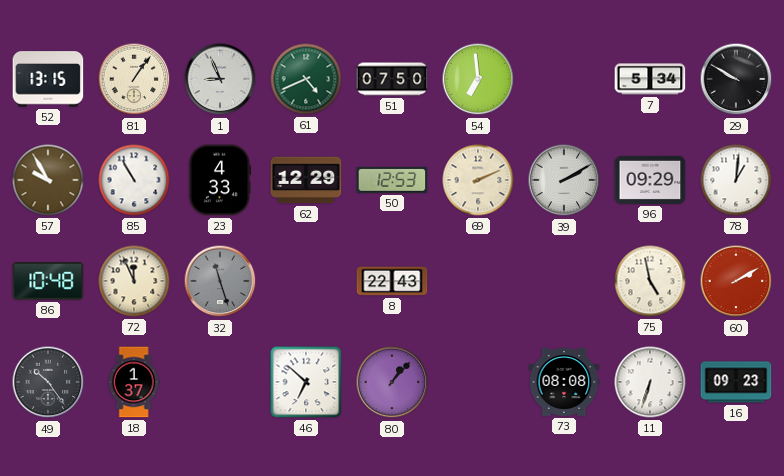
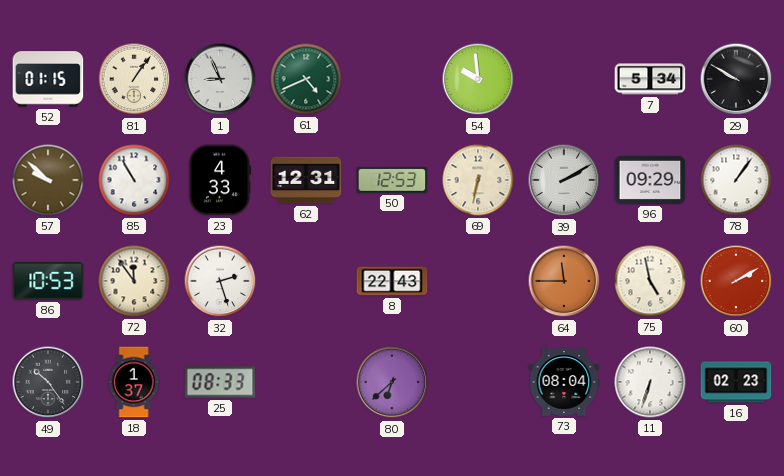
52: 13:15 -> 01:15 (48, 79)
51: 07:50 -> none (392, 79)
54: 6:59 -> 9:59 (478, 79)
57: 9:55 -> 9:52 (48, 180)
62: 12:29 -> 12:31 (306, 180)
69: 2:11 -> 6:32 (478, 180)
78: 1:01 -> 1:06 (736, 180)
86: 10:48 -> 10:53 (48, 281)
72: 11:56 -> 11:54 (134, 281)
32: 11:27 -> 2:27 (220, 281)
32 dial: grey -> white (220, 281)
64: none -> 11:45 (564, 281)
25: none -> 08:33 (220, 382)
46: 6:52 -> none (306, 382)
80: 1:07 -> 6:38 (392, 382)
73: 08:08 -> 08:04 (564, 382)
16: 09:23 -> 02:23 (736, 382)
